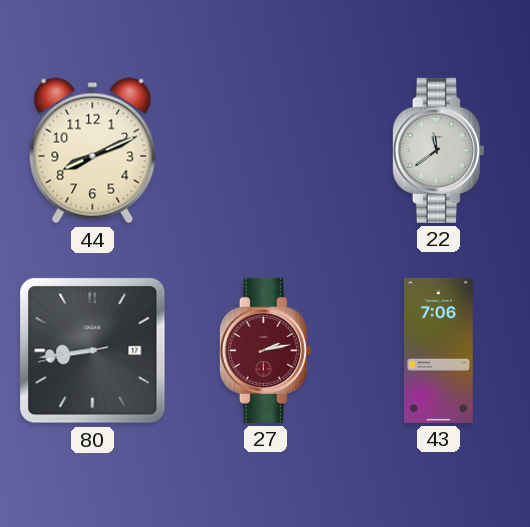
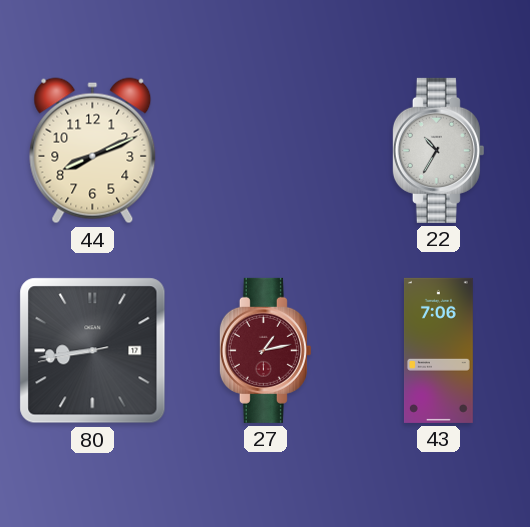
22: 11:39 -> 10:35 (438, 150)
27: 2:13 -> 1:13 (265, 350)
